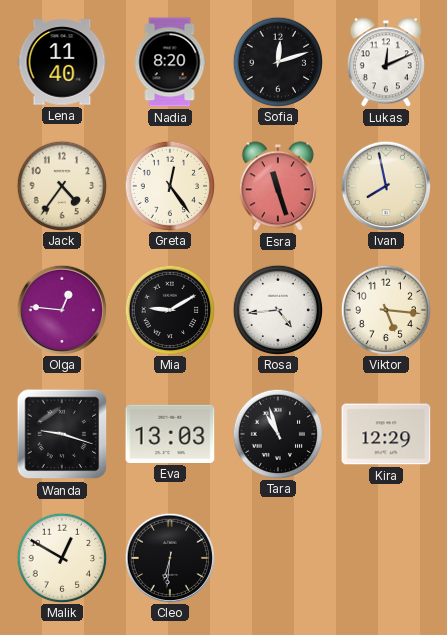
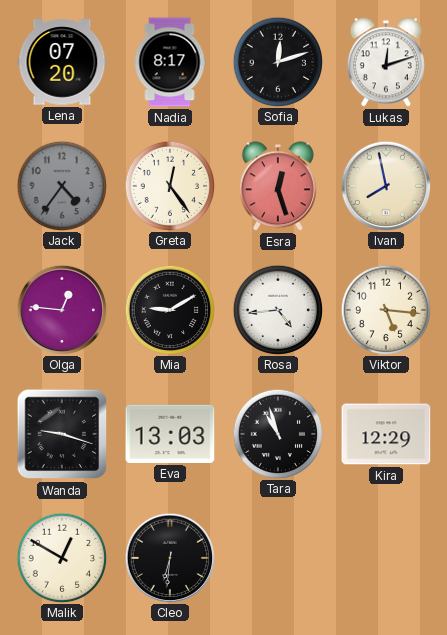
Lena: 11:40 -> 07:20 (62, 62)
Nadia: 8:20 -> 8:17 (170, 62)
Lukas: 12:11 -> 12:12 (386, 62)
Jack dial: cream -> grey (61, 185)
Esra: 11:27 -> 12:27 (278, 186)
